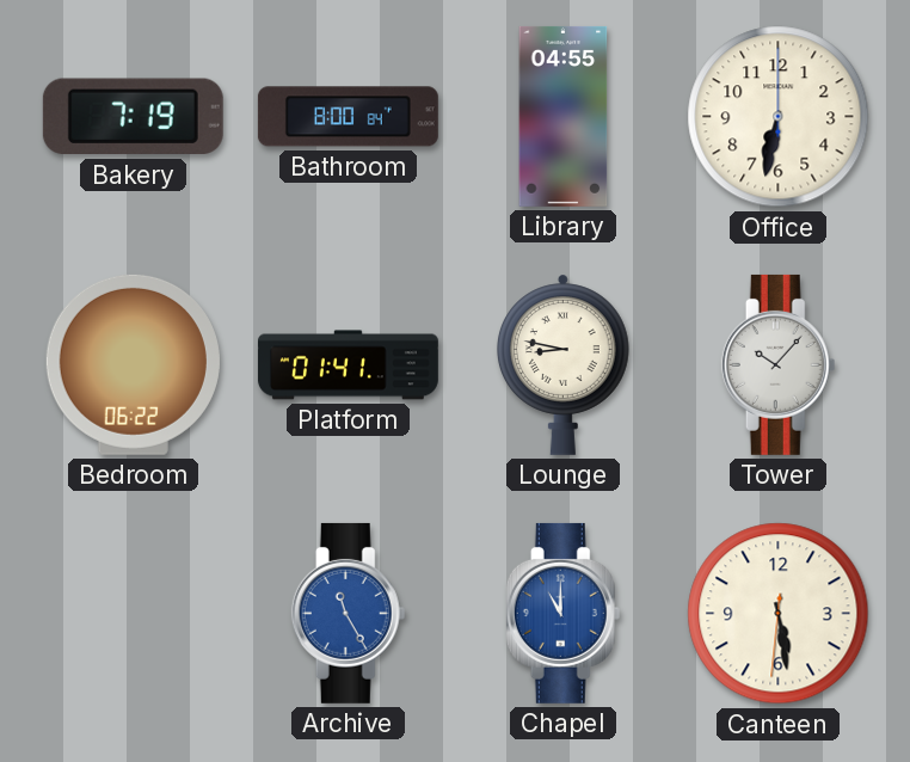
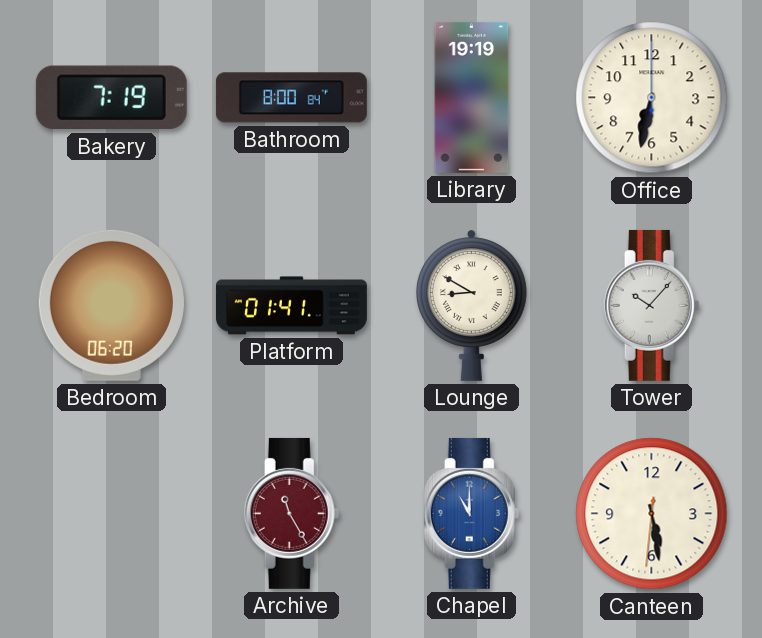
Library: 04:55 -> 19:19 (472, 97)
Bedroom: 06:22 -> 06:20 (111, 305)
Lounge: 8:47 -> 8:50 (471, 305)
Archive dial: blue -> burgundy (292, 513)
